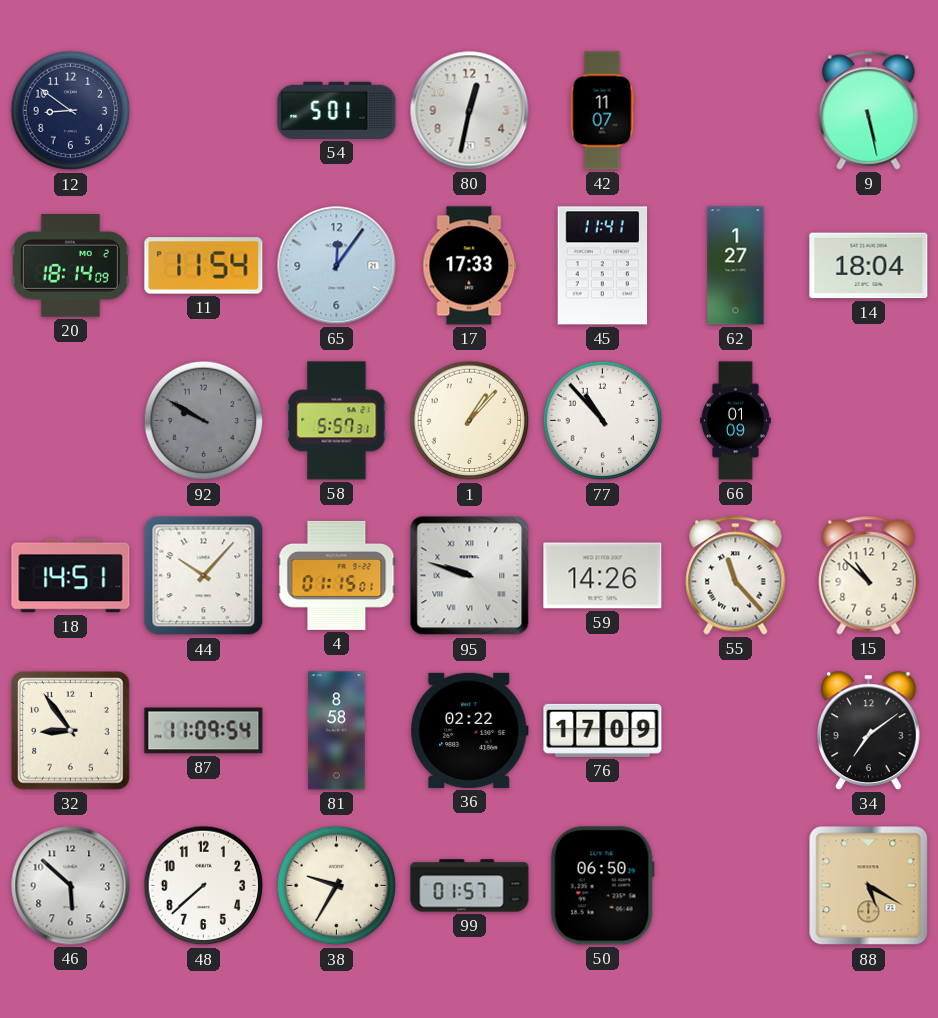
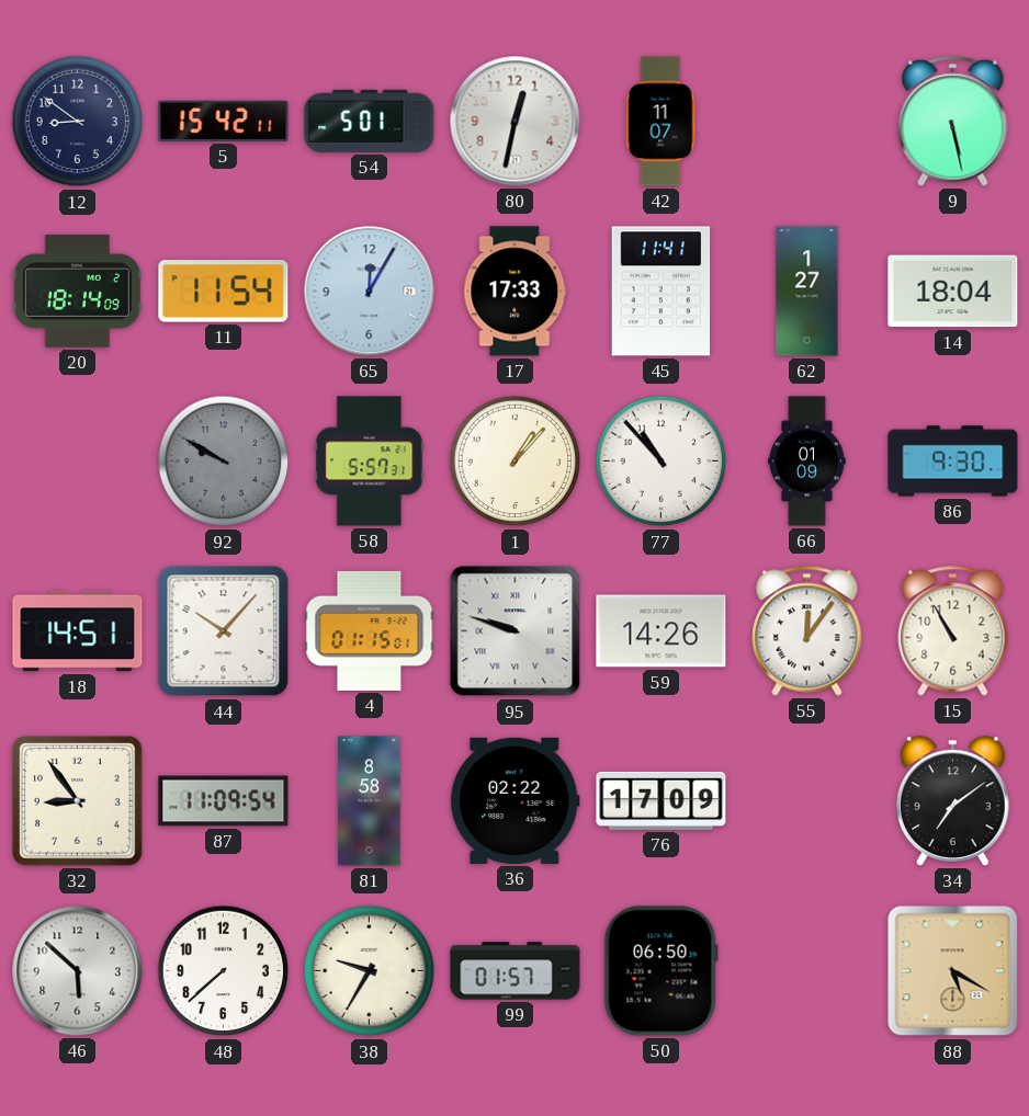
5: none -> 15:42 (224, 121)
65: 12:06 -> 12:05 (370, 292)
86: none -> 9:30 (953, 462)
55: 11:23 -> 12:06 (807, 631)
15: 10:52 -> 10:55 (953, 631)
